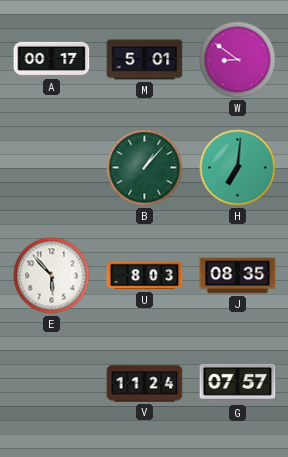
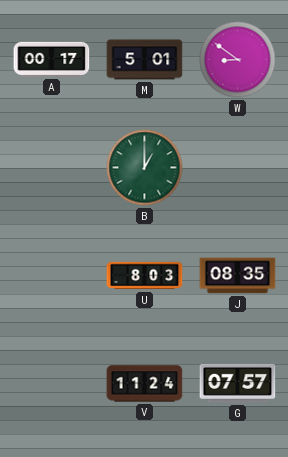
B: 1:07 -> 1:00 (145, 168)
H: 7:01 -> none (238, 168)
E: 5:53 -> none (52, 276)
